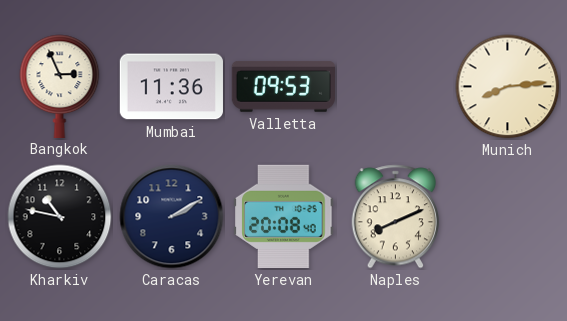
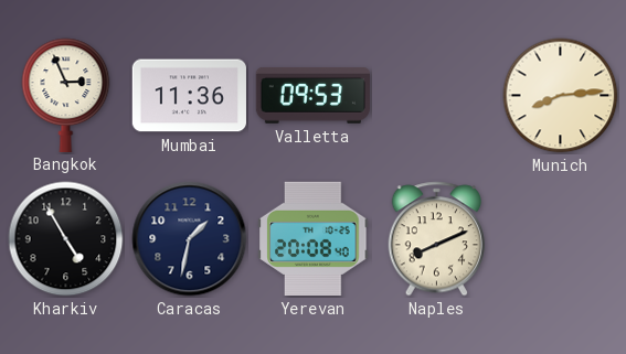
Kharkiv: 10:47 -> 4:55 (66, 239)
Caracas: 2:10 -> 1:32 (190, 239)
